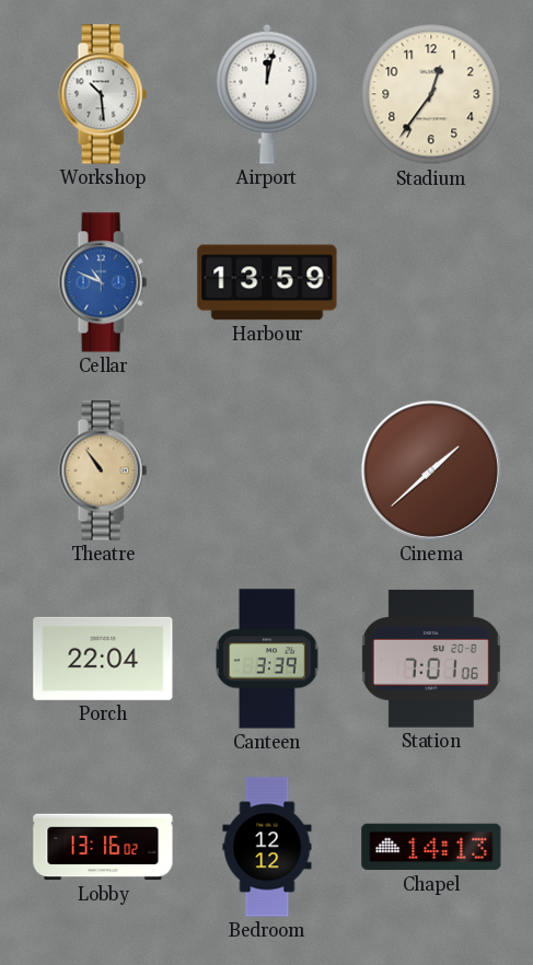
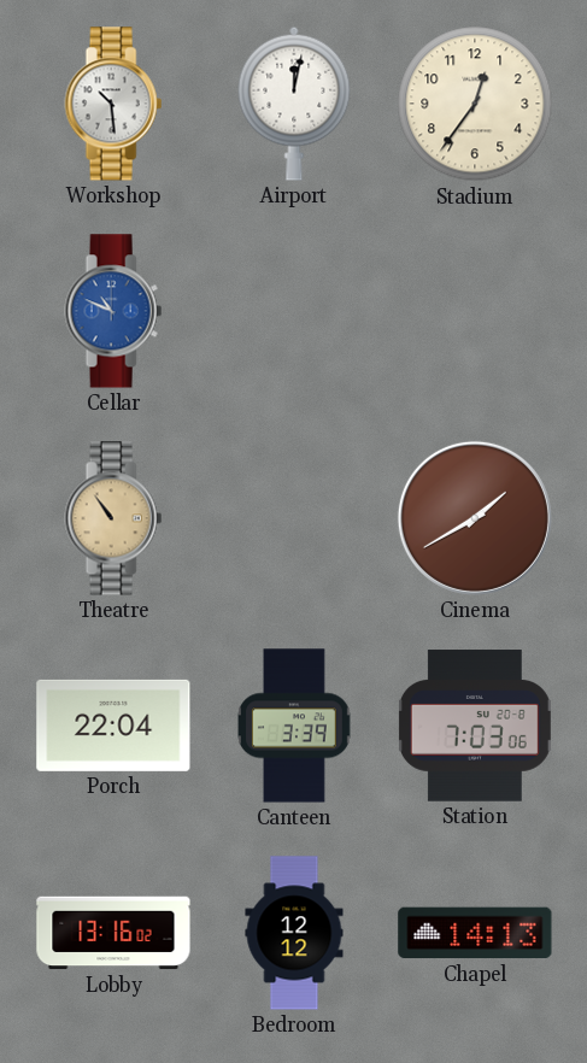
Harbour: 13:59 -> none (267, 282)
Cinema: 1:38 -> 1:40 (475, 518)
Station: 7:01 -> 7:03 (475, 726)
